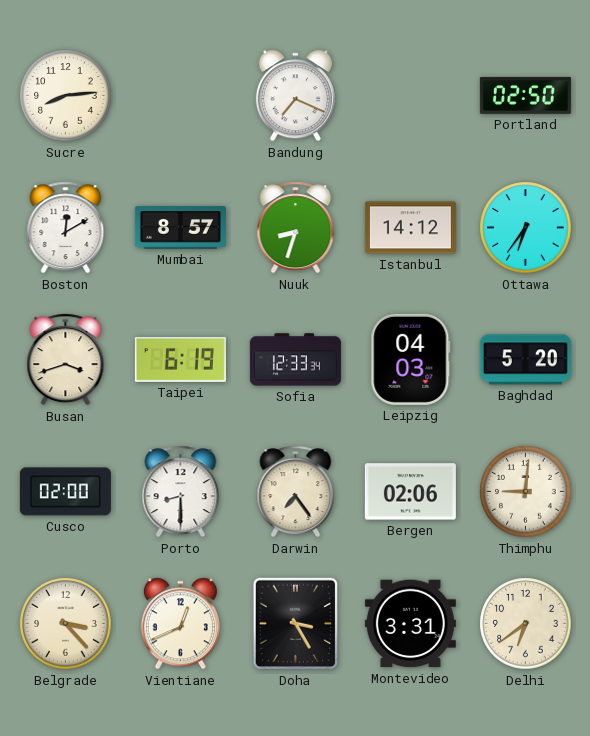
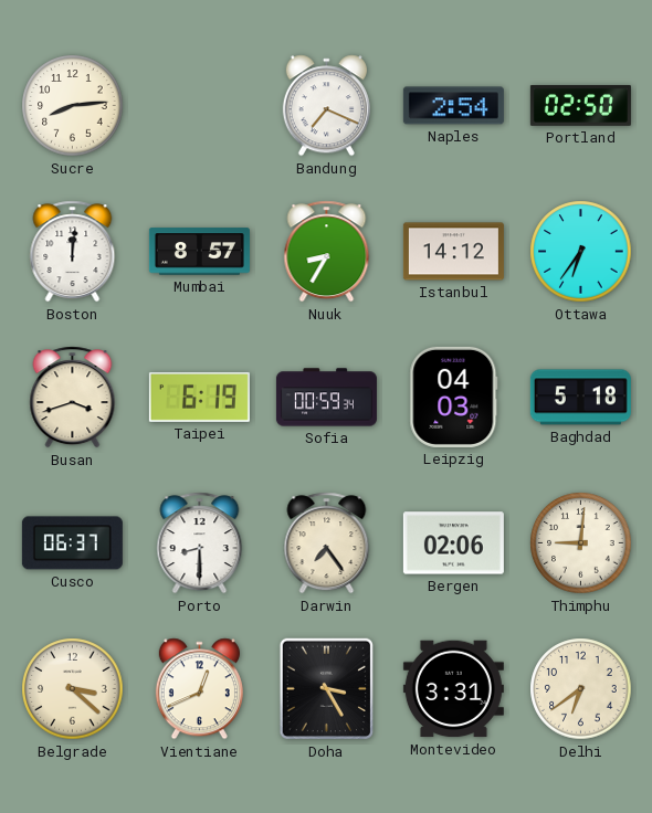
Naples: none -> 2:54 (453, 106)
Boston: 12:10 -> 12:01 (73, 252)
Nuuk: 8:33 -> 8:35 (327, 252)
Sofia: 12:33 -> 00:59 (326, 398)
Baghdad: 5:20 -> 5:18 (580, 398)
Cusco: 02:00 -> 06:37 (72, 543)
Belgrade: 3:23 -> 3:22 (73, 689)
